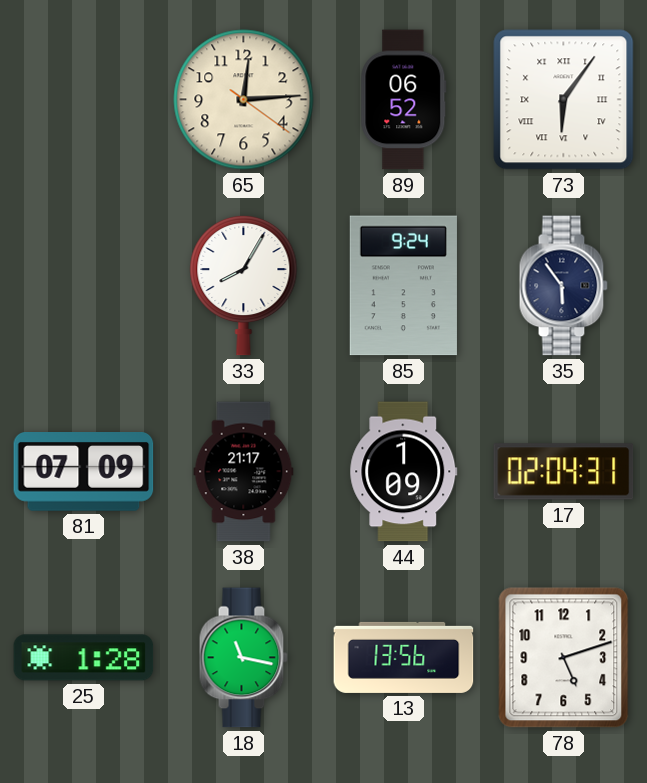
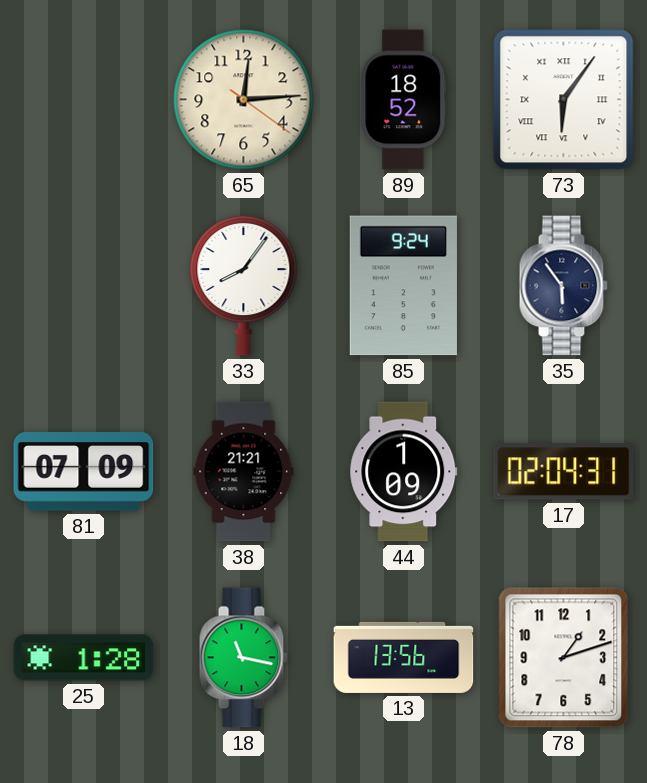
89: 06:52 -> 18:52 (404, 100)
33: 8:05 -> 8:06 (244, 285)
38: 21:17 -> 21:21 (244, 472)
78: 5:12 -> 1:12 (564, 658)
